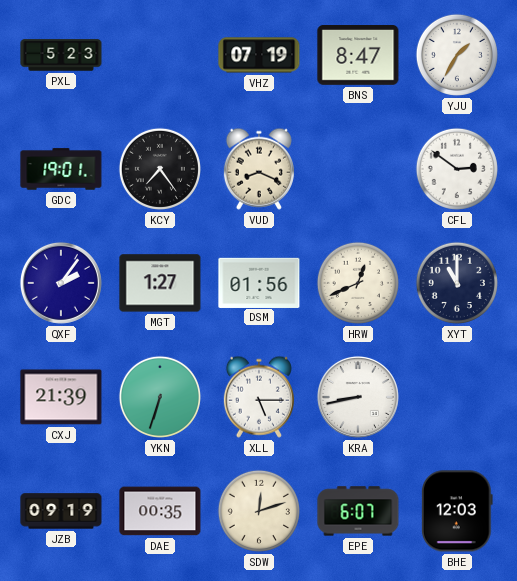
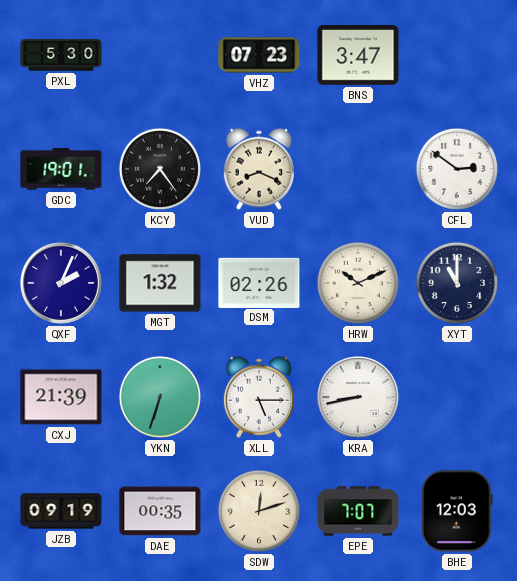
PXL: 5:23 -> 5:30 (61, 55)
VHZ: 07:19 -> 07:23 (259, 55)
BNS: 8:47 -> 3:47 (358, 56)
YJU: 1:35 -> none (457, 55)
QXF: 2:06 -> 2:04 (61, 283)
MGT: 1:27 -> 1:32 (160, 283)
DSM: 01:56 -> 02:26 (259, 282)
HRW: 12:41 -> 10:11 (358, 283)
EPE: 6:07 -> 7:07 (358, 511)
